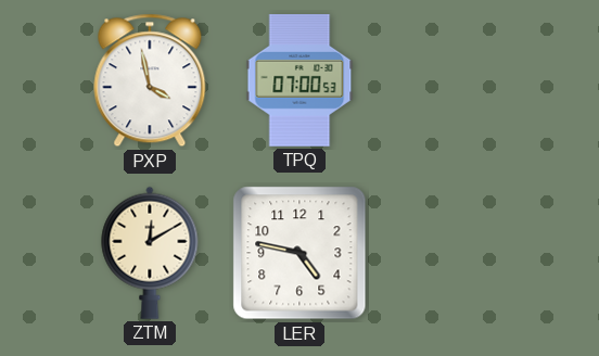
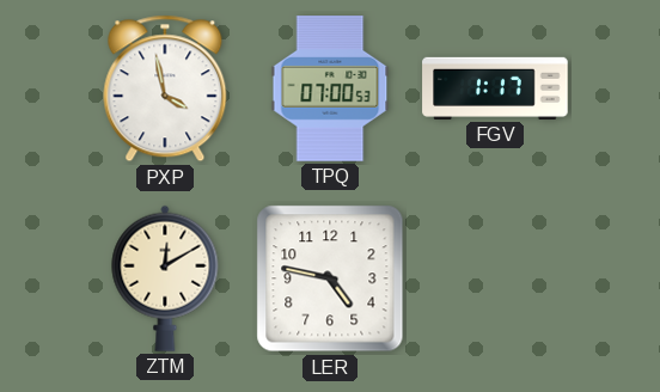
FGV: none -> 1:17 (495, 88)
